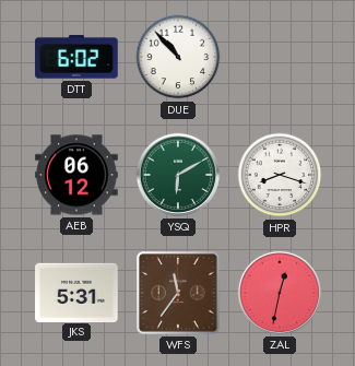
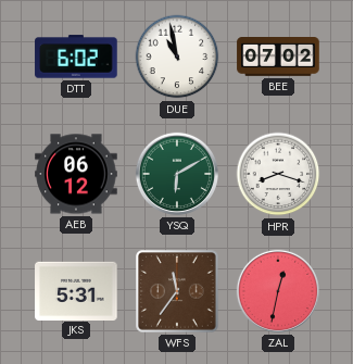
DUE: 10:53 -> 10:58 (177, 57)
BEE: none -> 07:02 (278, 58)
